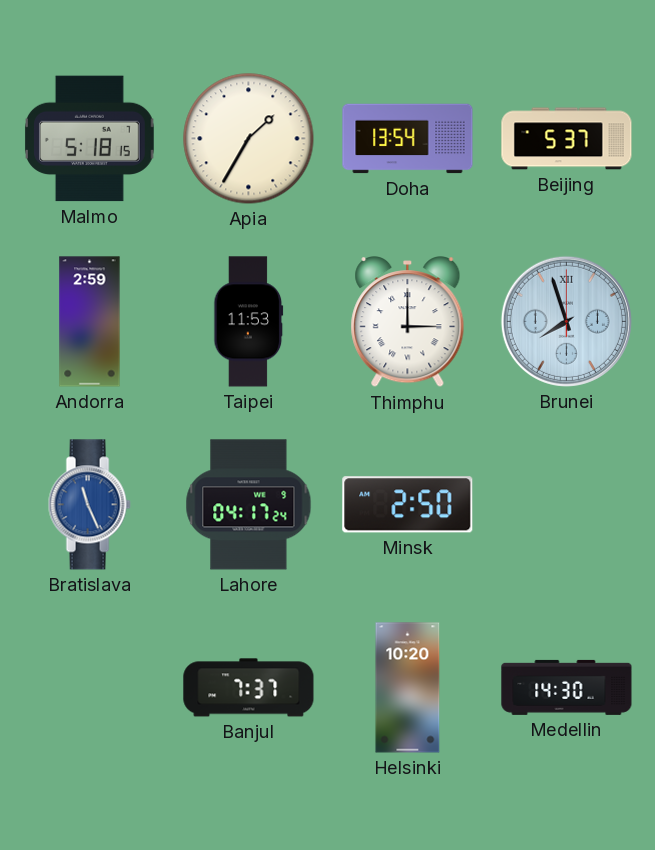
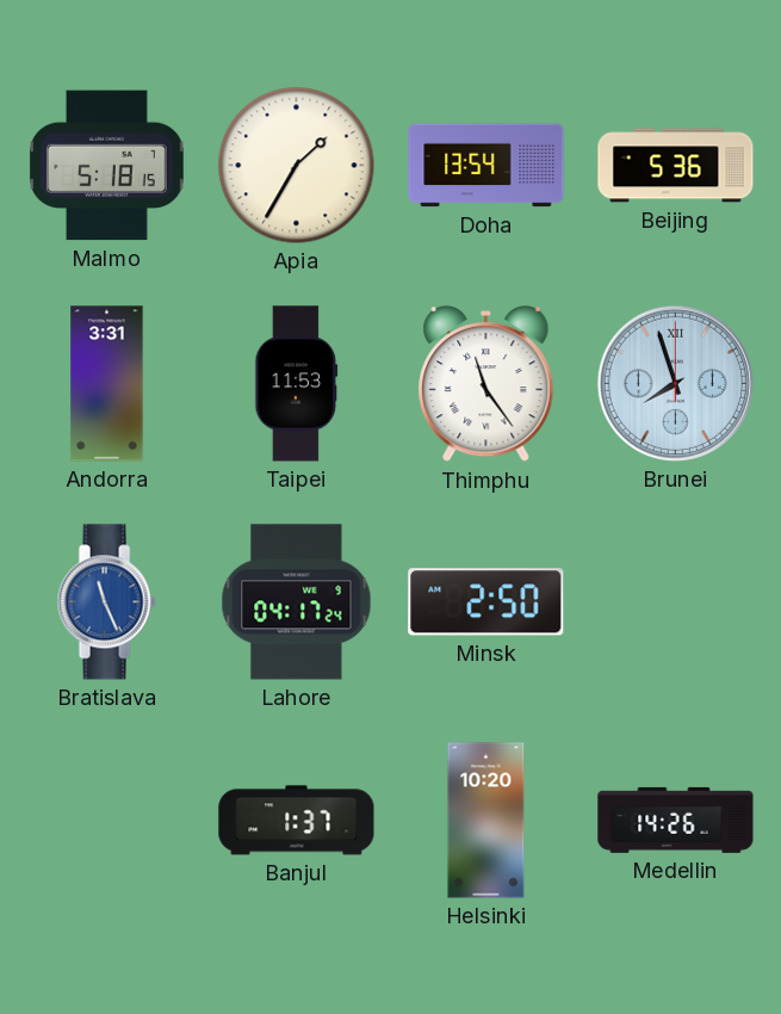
Beijing: 5:37 -> 5:36 (676, 166)
Andorra: 2:59 -> 3:31 (107, 384)
Thimphu: 3:00 -> 11:24 (486, 384)
Banjul: 7:37 -> 1:37 (297, 821)
Medellin: 14:30 -> 14:26 (676, 820)
